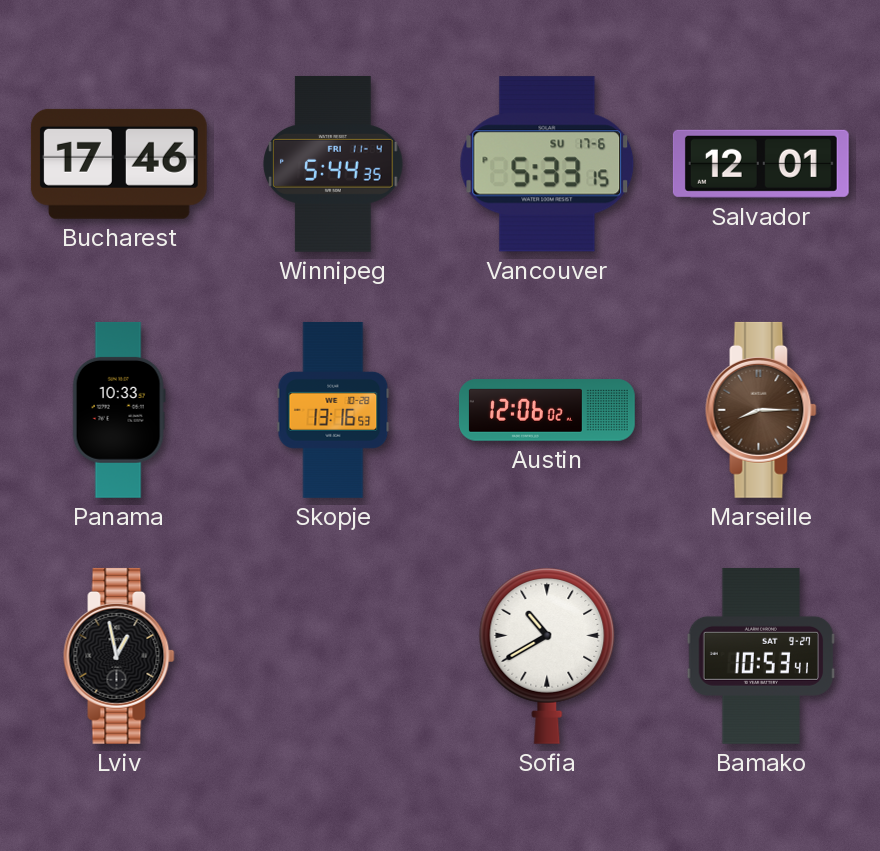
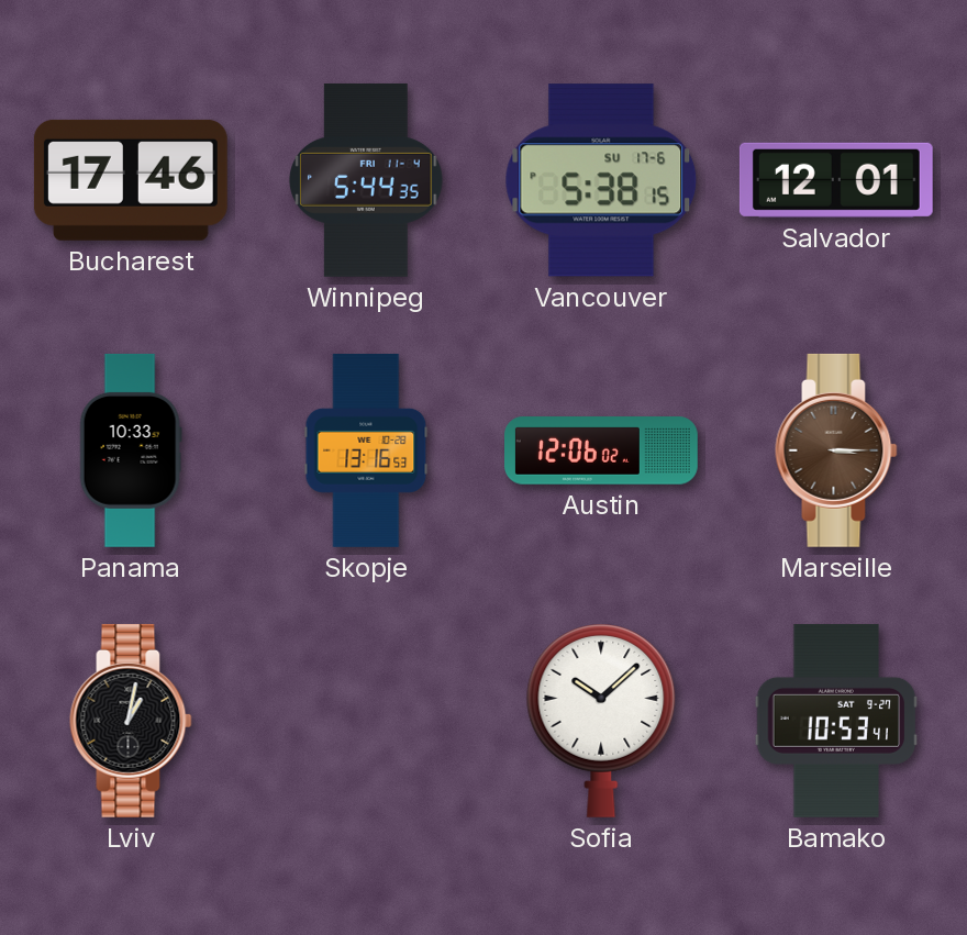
Vancouver: 5:33 -> 5:38 (601, 180)
Marseille: 8:15 -> 3:15 (836, 450)
Lviv: 12:58 -> 1:02 (131, 721)
Sofia: 10:40 -> 10:08 (601, 720)
